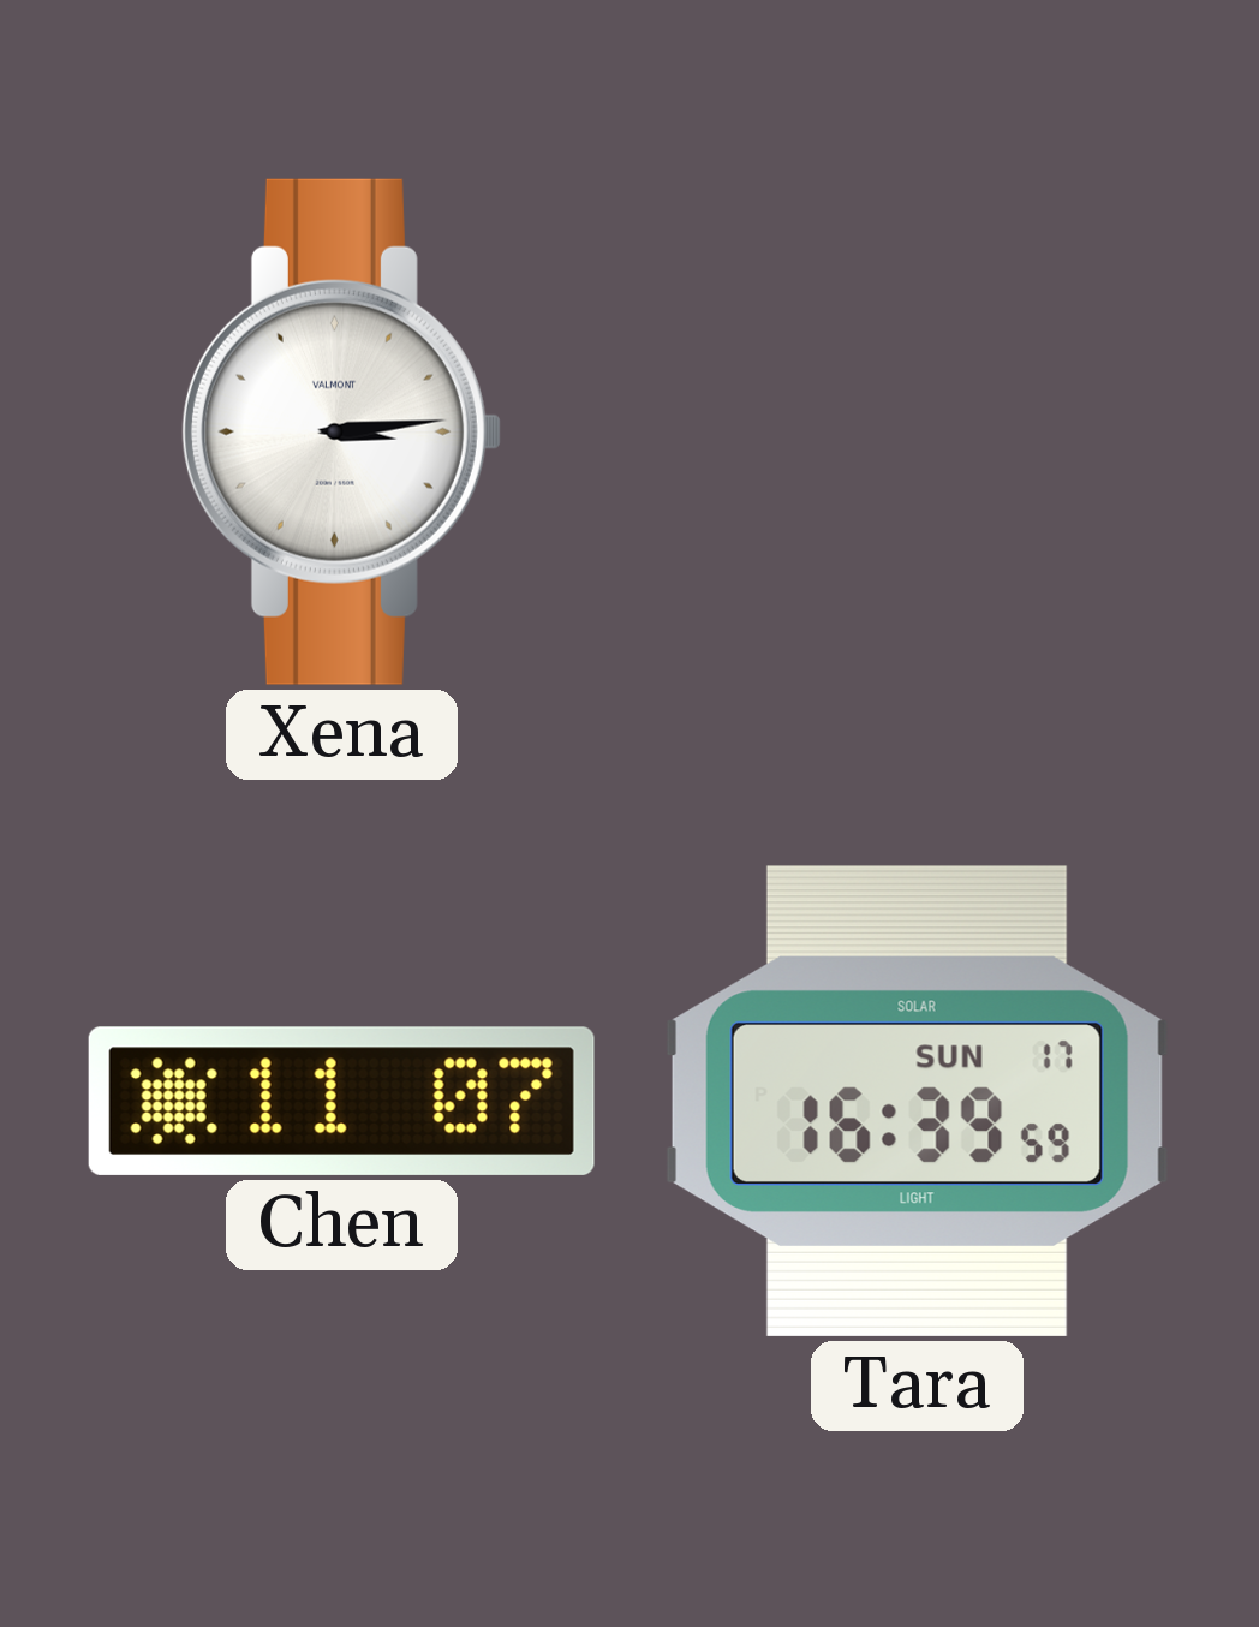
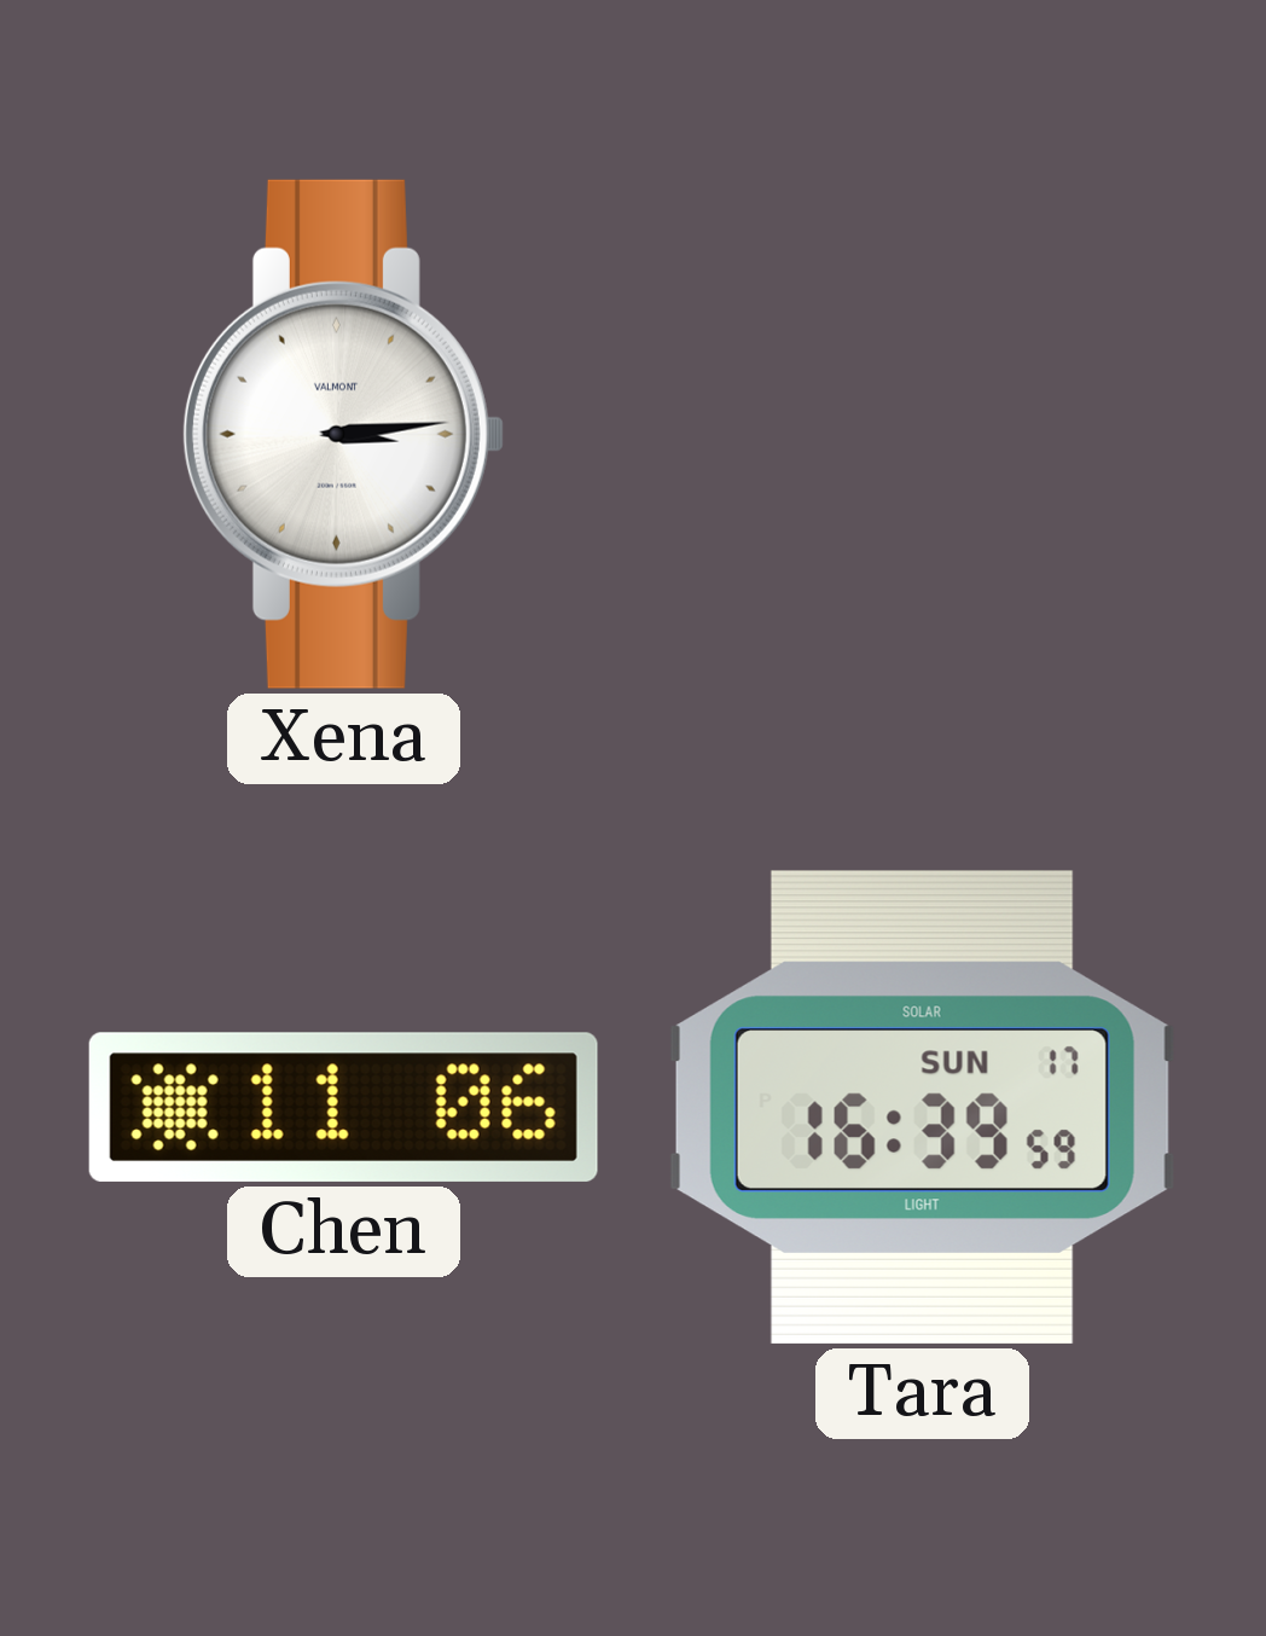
Chen: 11:07 -> 11:06 (343, 1107)
